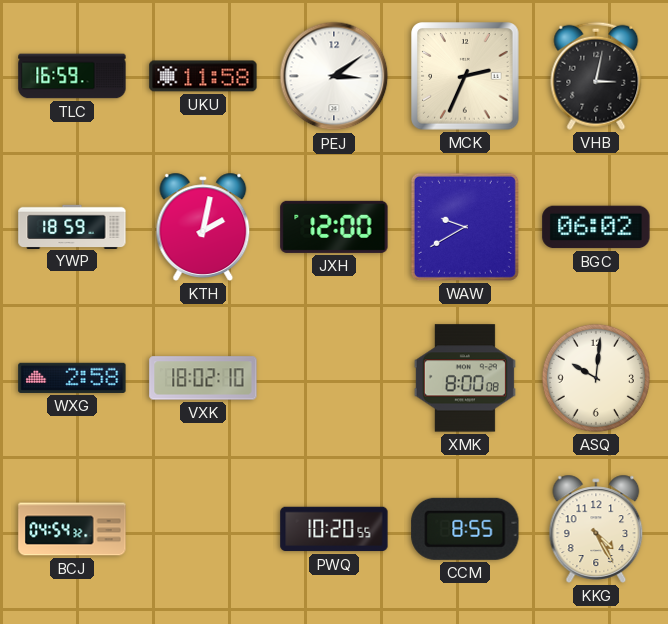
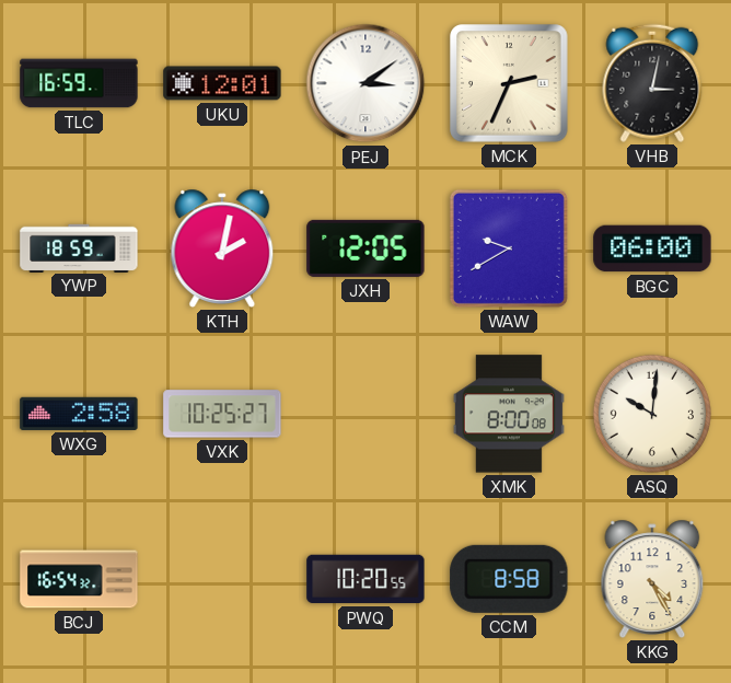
UKU: 11:58 -> 12:01 (222, 83)
JXH: 12:00 -> 12:05 (366, 248)
BGC: 06:02 -> 06:00 (652, 248)
VXK: 18:02 -> 10:25 (222, 414)
BCJ: 04:54 -> 16:54 (79, 579)
CCM: 8:55 -> 8:58 (509, 579)
